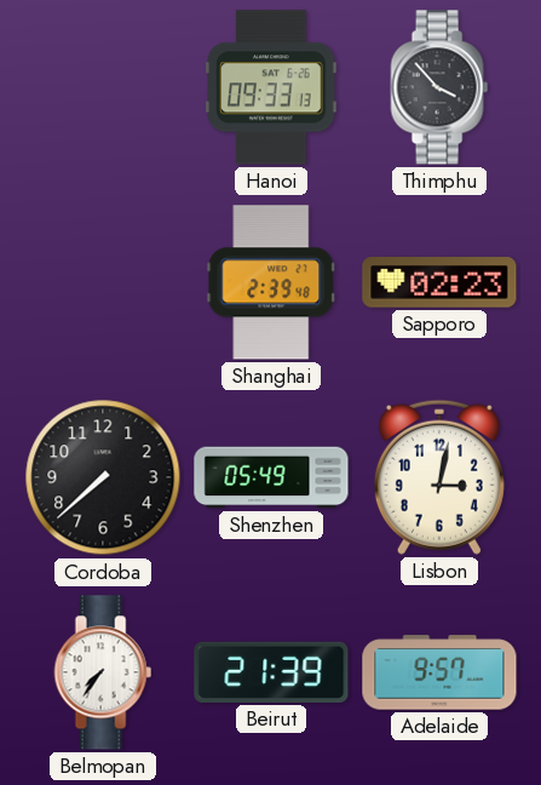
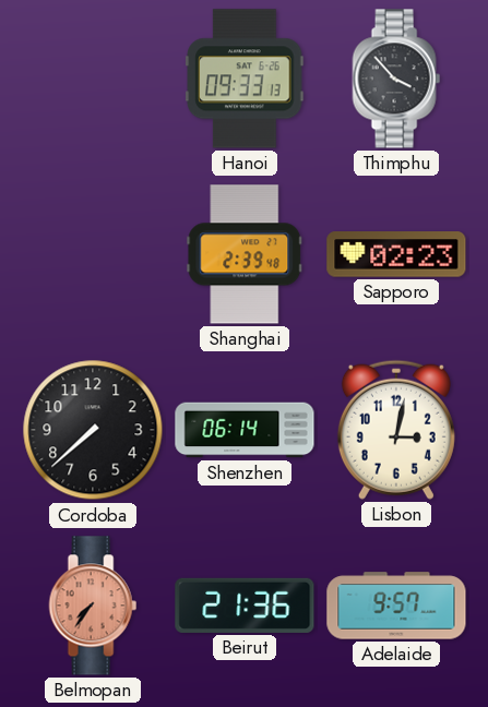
Shenzhen: 05:49 -> 06:14 (245, 430)
Belmopan dial: white -> salmon (93, 606)
Beirut: 21:39 -> 21:36 (245, 606)
